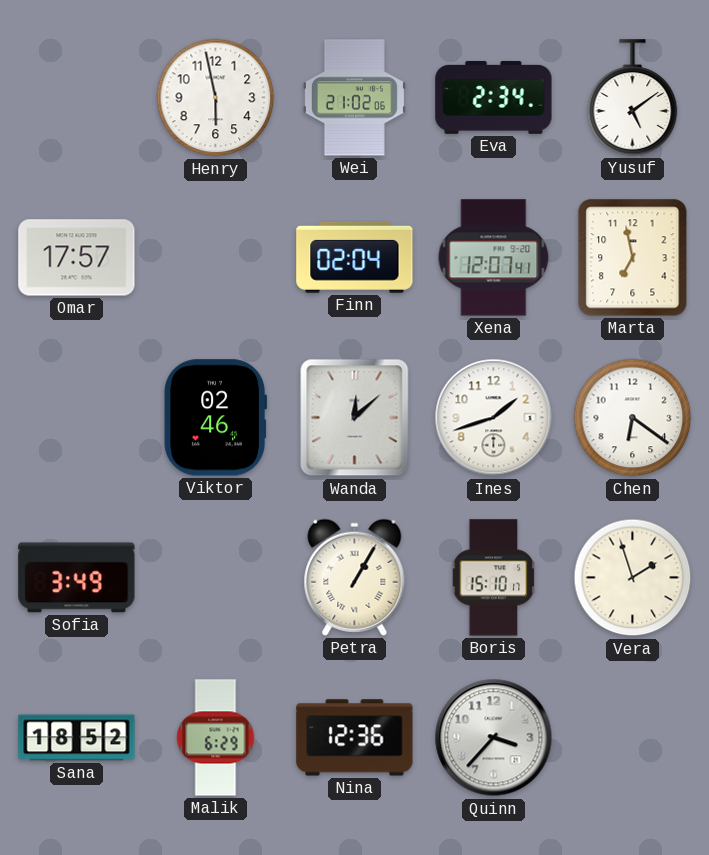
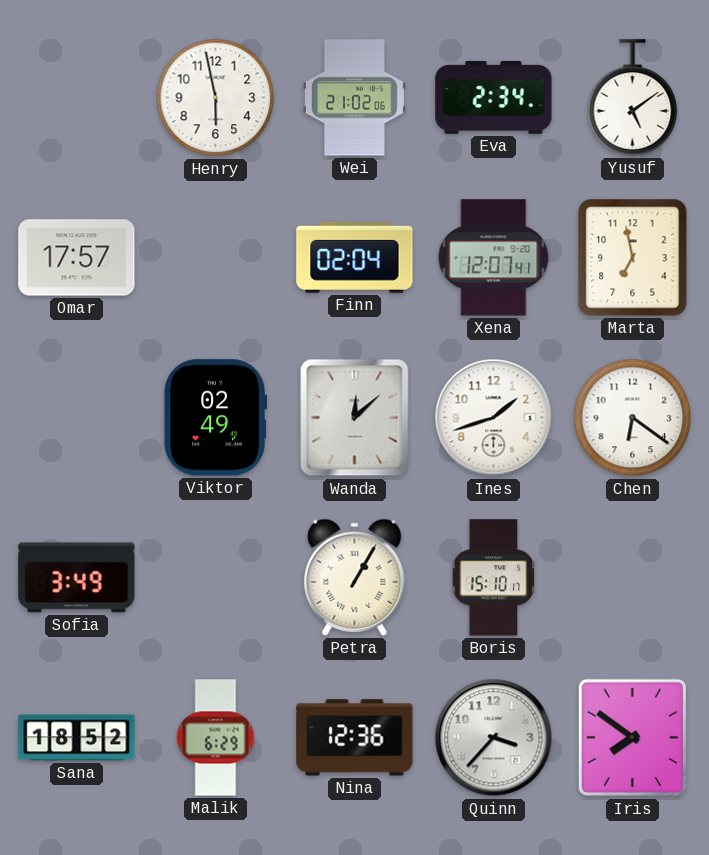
Viktor: 02:46 -> 02:49 (215, 418)
Vera: 1:57 -> none (633, 578)
Iris: none -> 7:51 (632, 738)
